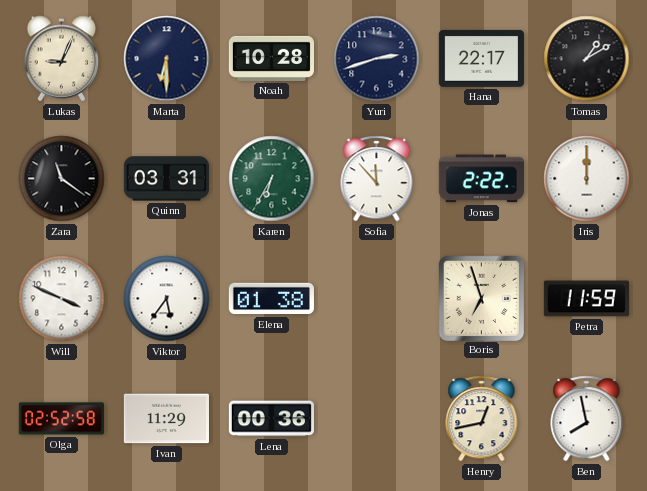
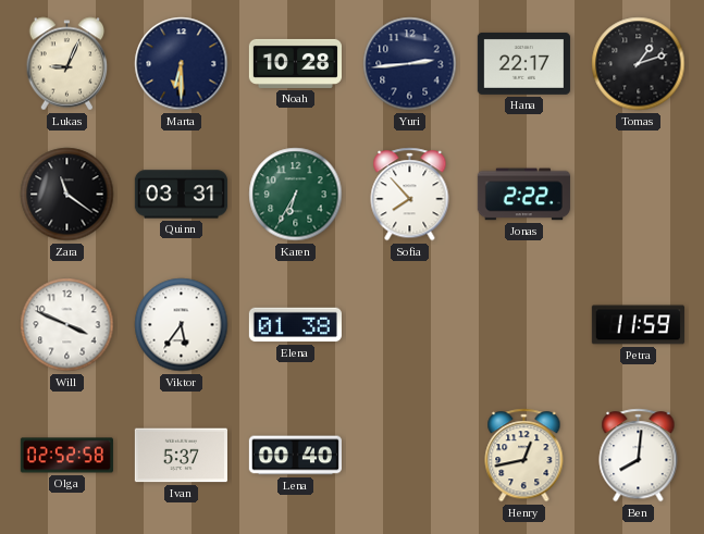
Yuri: 2:42 -> 2:44 (410, 64)
Tomas: 1:10 -> 1:12 (639, 64)
Sofia: 11:53 -> 7:53 (410, 195)
Iris: 12:00 -> none (587, 179)
Boris: 6:57 -> none (481, 298)
Ivan: 11:29 -> 5:37 (181, 456)
Lena: 00:36 -> 00:40 (295, 456)
Ben: 7:58 -> 8:01 (639, 456)
